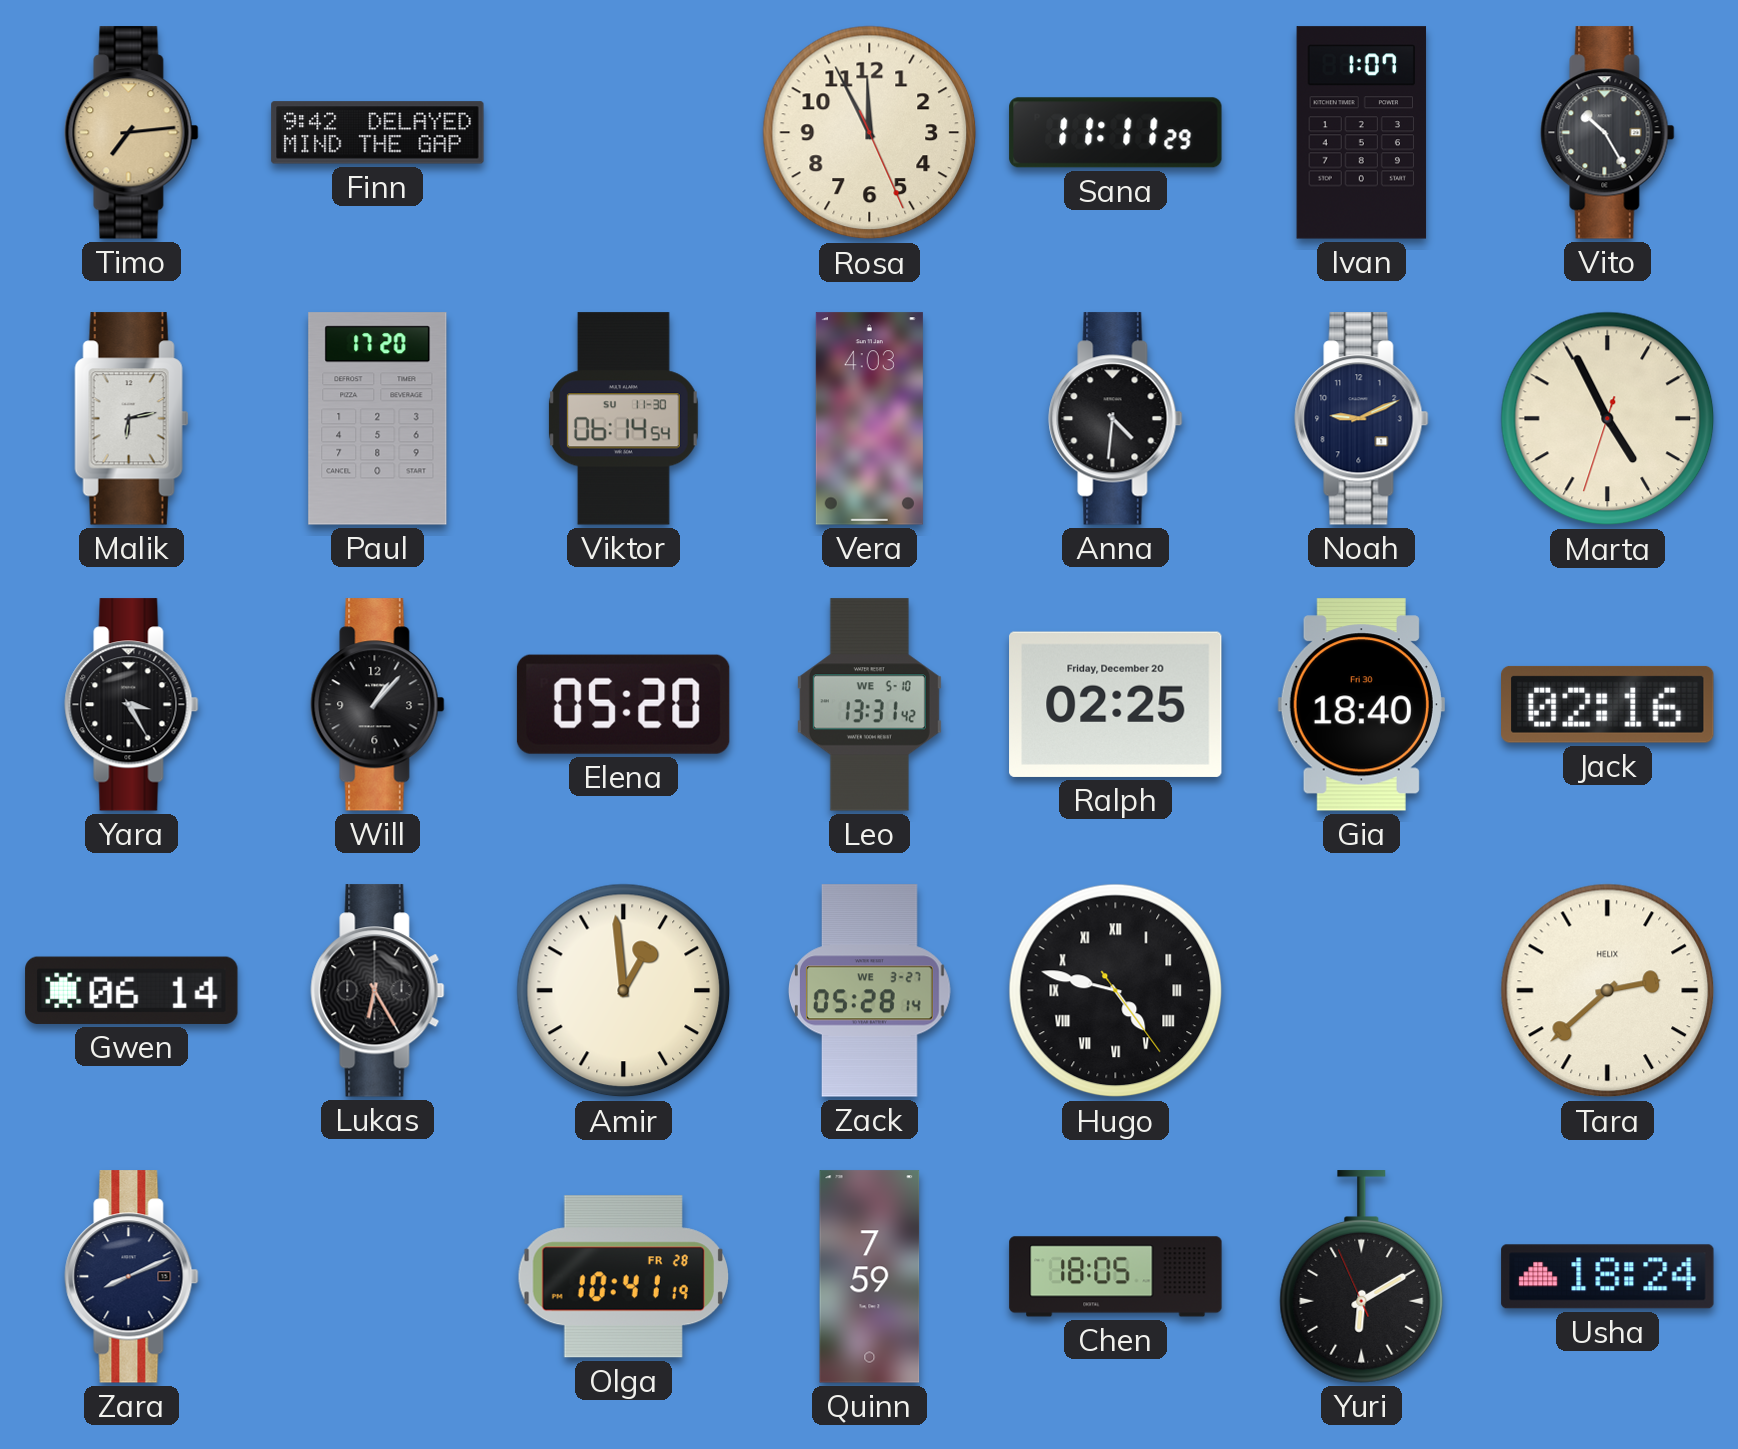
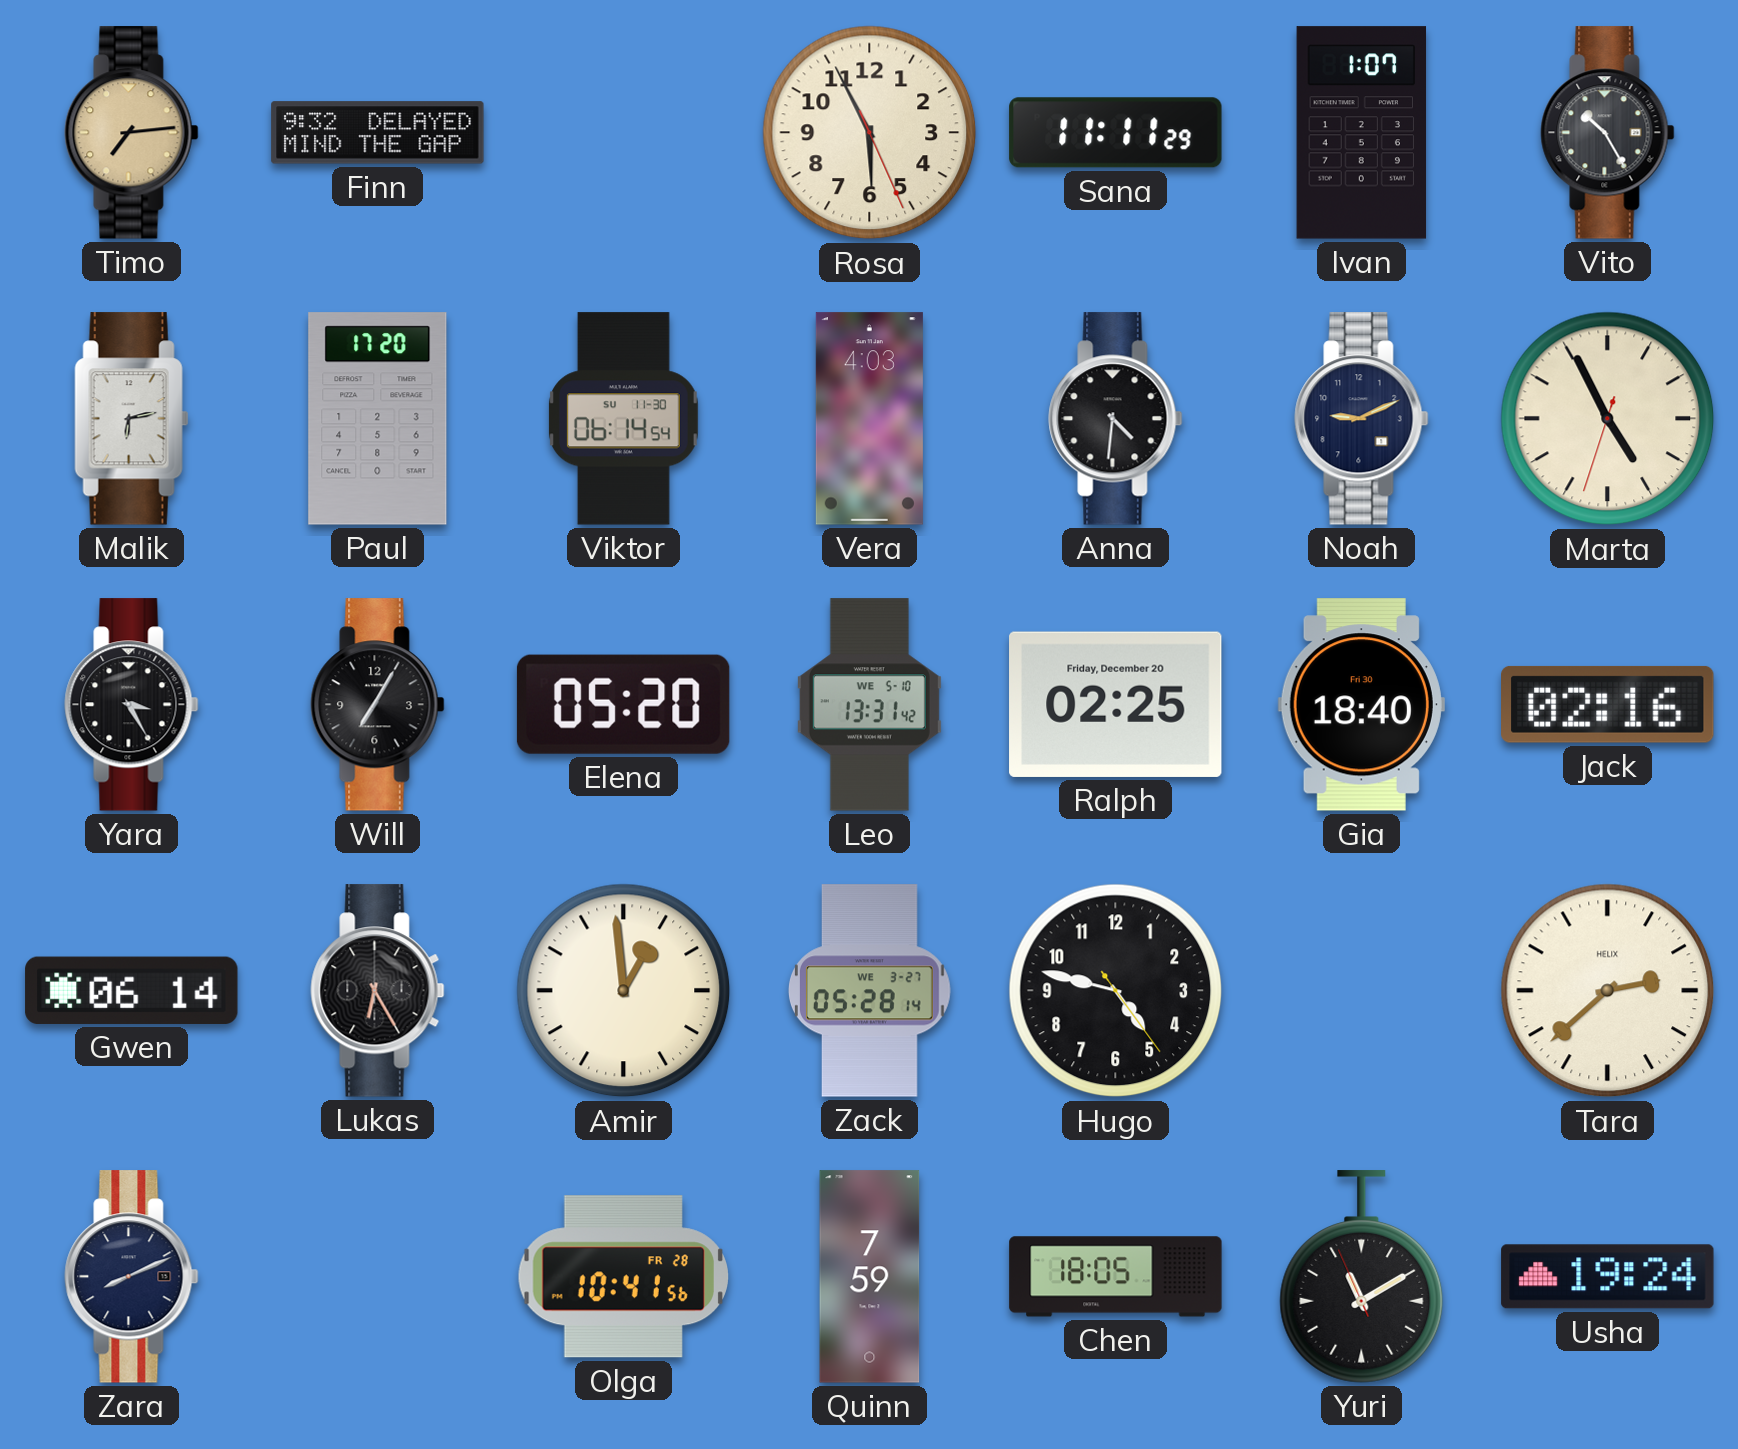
Finn: 9:42 -> 9:32 (378, 133)
Rosa: 11:55 -> 5:55 (870, 133)
Will: 1:07 -> 7:05 (378, 705)
Hugo numerals: Roman -> Arabic (1116, 991)
Olga: 10:41:19 -> 10:41:56 (623, 1277)
Yuri: 6:09 -> 11:09 (1362, 1277)
Usha: 18:24 -> 19:24 (1608, 1277)
